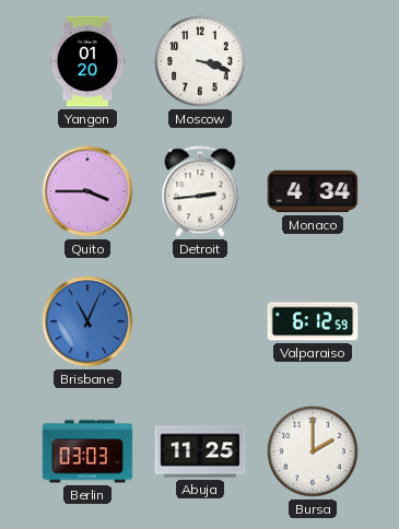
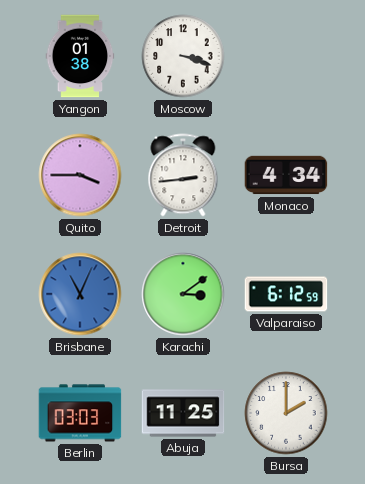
Yangon: 01:20 -> 01:38 (80, 56)
Karachi: none -> 3:09 (183, 294)
